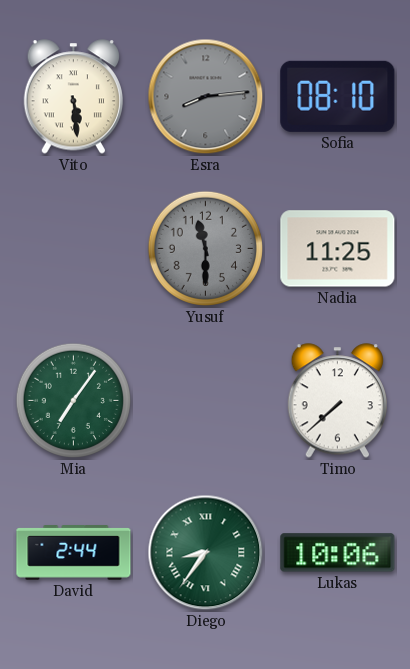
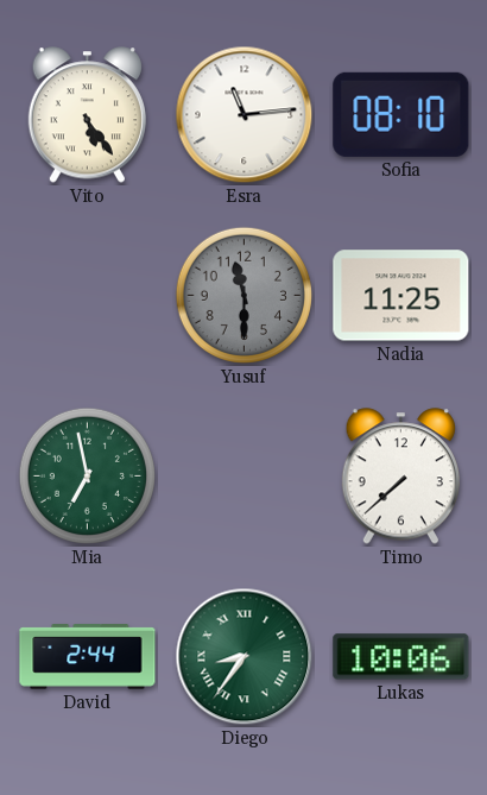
Vito: 5:29 -> 5:24 (87, 115)
Esra: 8:14 -> 11:14 (245, 115)
Esra dial: grey -> white (245, 115)
Mia: 7:06 -> 6:58 (87, 475)
